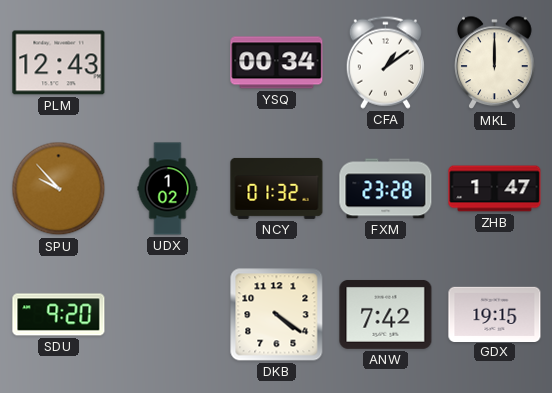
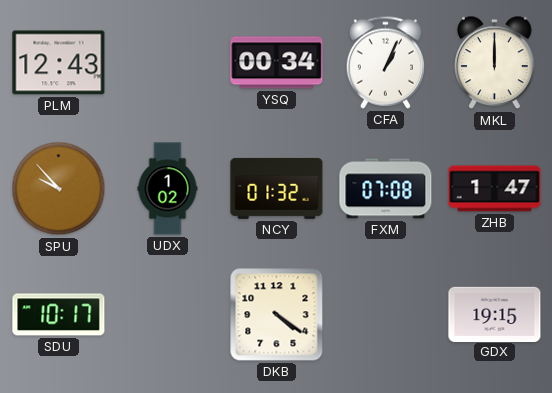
CFA: 1:09 -> 1:04 (385, 62)
FXM: 23:28 -> 07:08 (386, 189)
SDU: 9:20 -> 10:17 (59, 315)
ANW: 7:42 -> none (386, 315)
